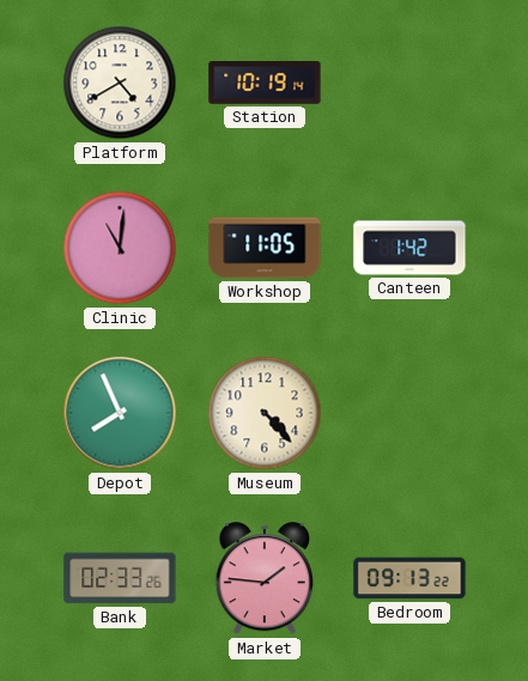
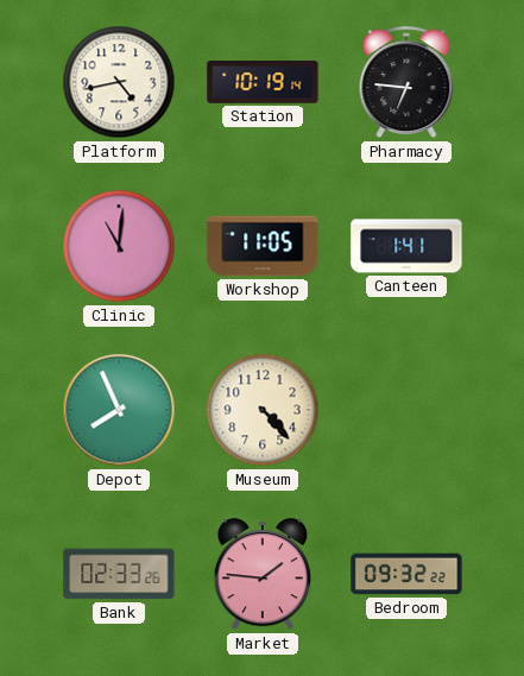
Platform: 4:40 -> 4:43 (119, 82)
Pharmacy: none -> 6:46 (406, 83)
Canteen: 1:42 -> 1:41 (406, 246)
Bedroom: 09:13 -> 09:32 (406, 574)
